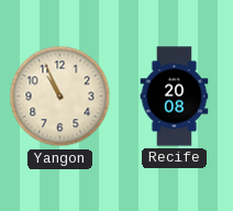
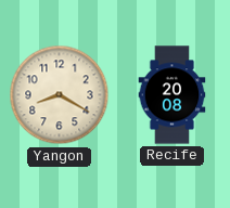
Yangon: 10:56 -> 8:20 (60, 95)
